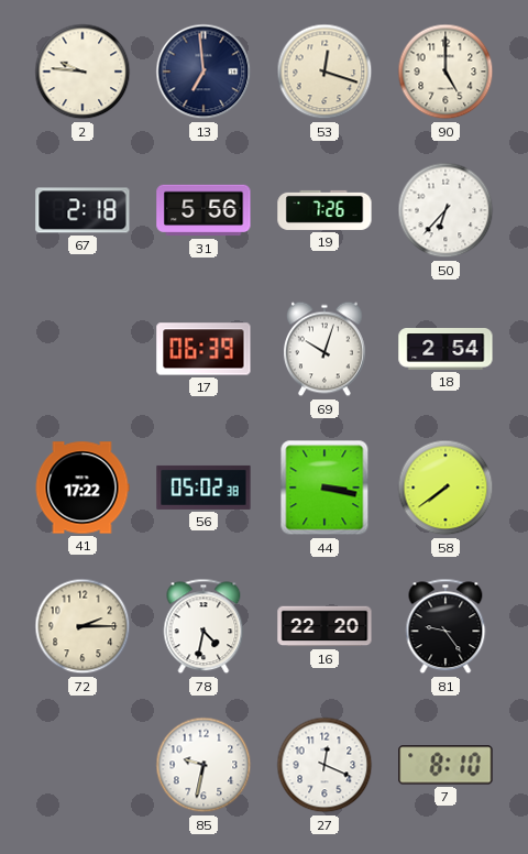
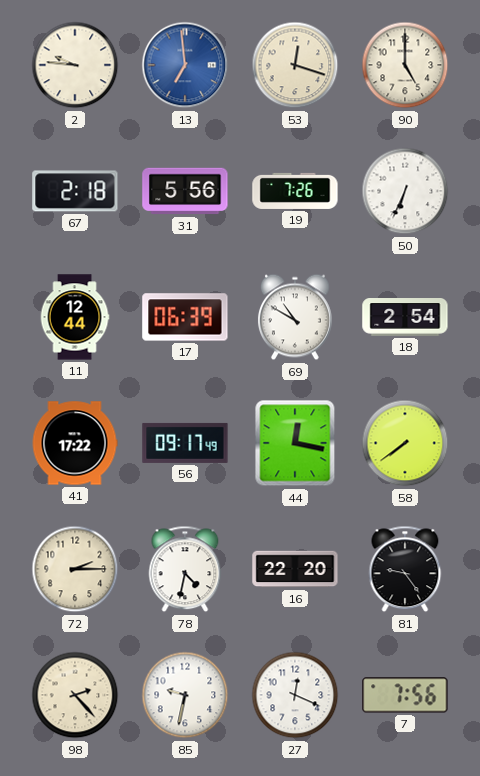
13 dial: navy -> blue (185, 65)
50: 6:37 -> 6:34 (405, 191)
11: none -> 12:44 (75, 317)
69: 10:03 -> 10:50 (295, 317)
56: 05:02 -> 09:17 (185, 443)
44: 3:17 -> 12:17 (295, 443)
98: none -> 2:23 (75, 695)
7: 8:10 -> 7:56 (405, 695)
